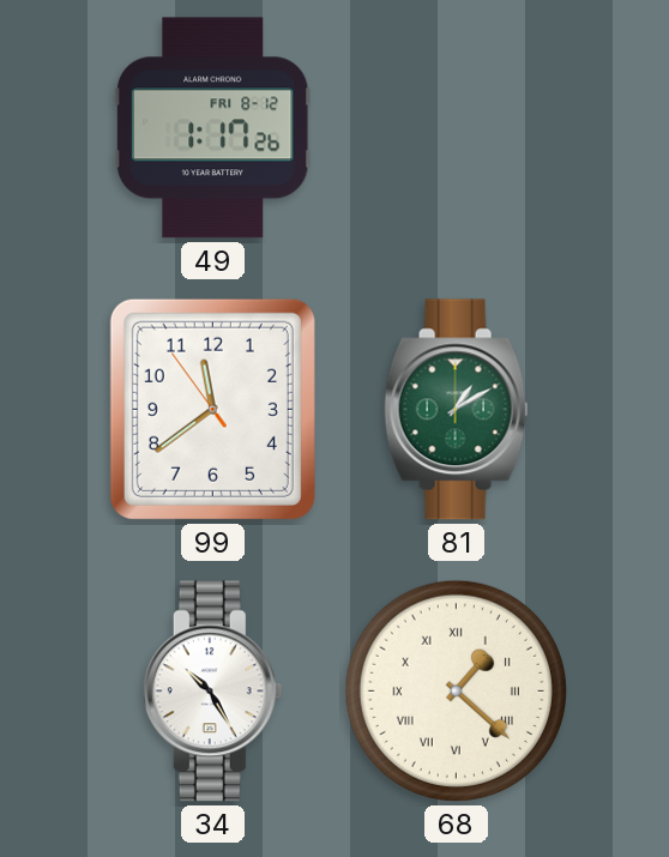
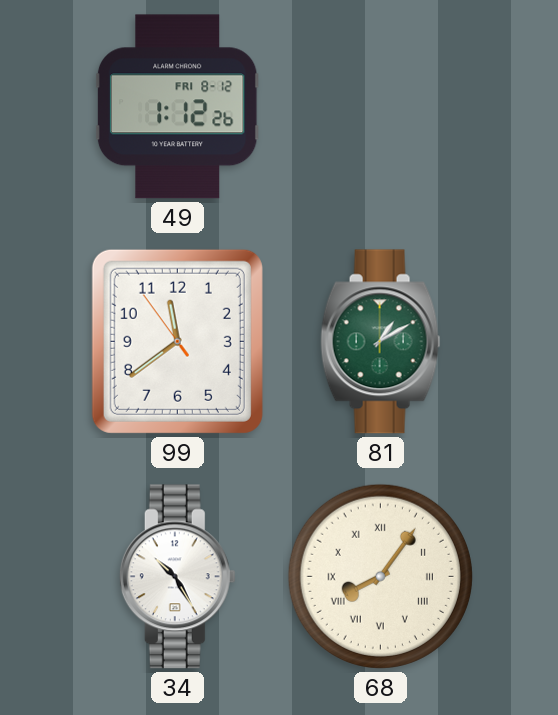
49: 1:17 -> 1:12 (177, 107)
68: 1:22 -> 8:06 (380, 576)
